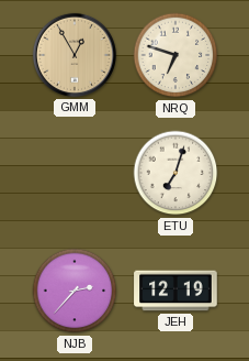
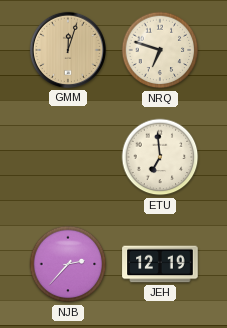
GMM: 12:55 -> 12:03 (68, 50)
ETU: 7:03 -> 6:59 (160, 157)
